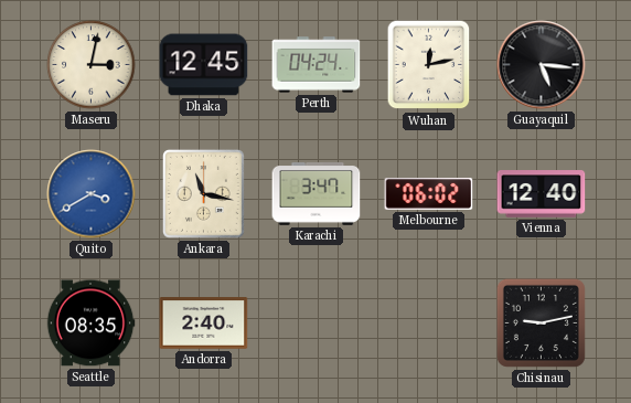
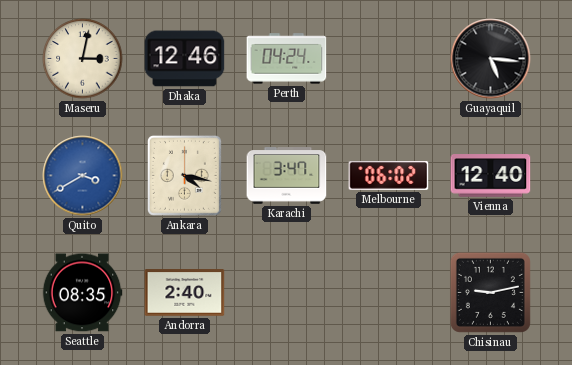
Dhaka: 12:45 -> 12:46 (185, 59)
Wuhan: 12:13 -> none (429, 65)
Ankara: 11:17 -> 4:17 (184, 175)
